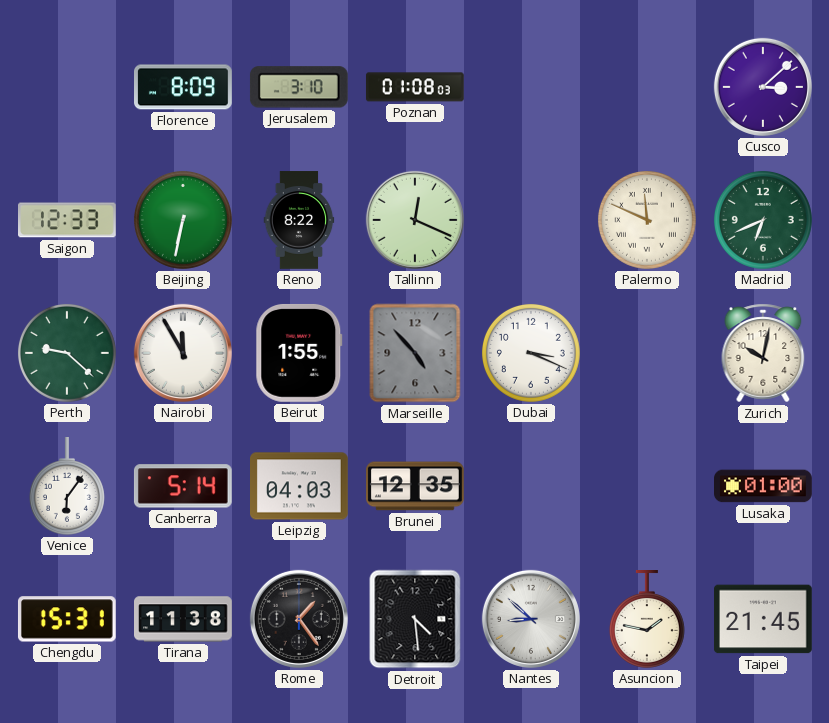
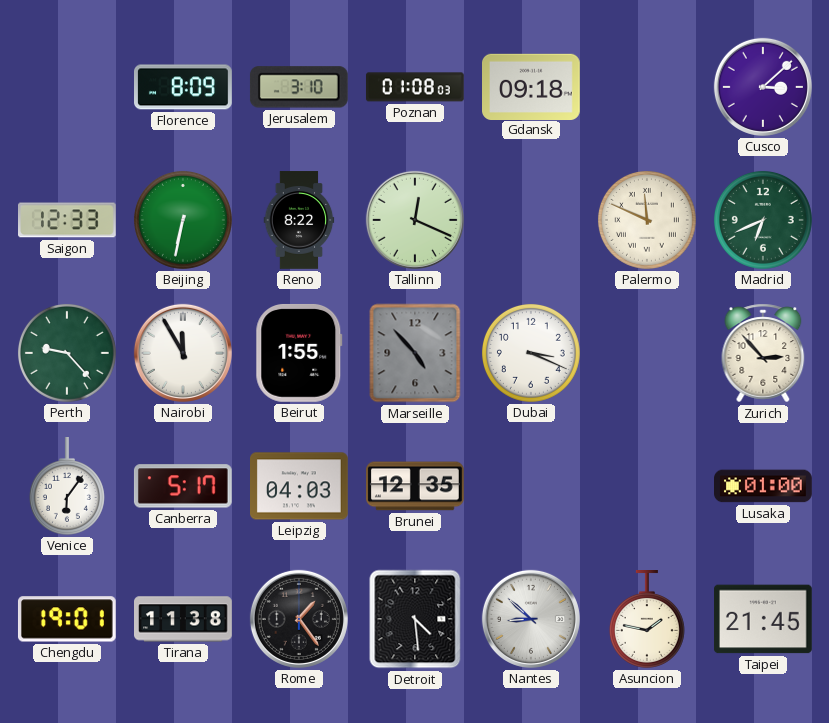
Gdansk: none -> 09:18 (532, 86)
Perth: 9:22 -> 9:23 (67, 353)
Zurich: 10:02 -> 2:53 (763, 353)
Canberra: 5:14 -> 5:17 (183, 486)
Chengdu: 15:31 -> 19:01 (67, 619)
